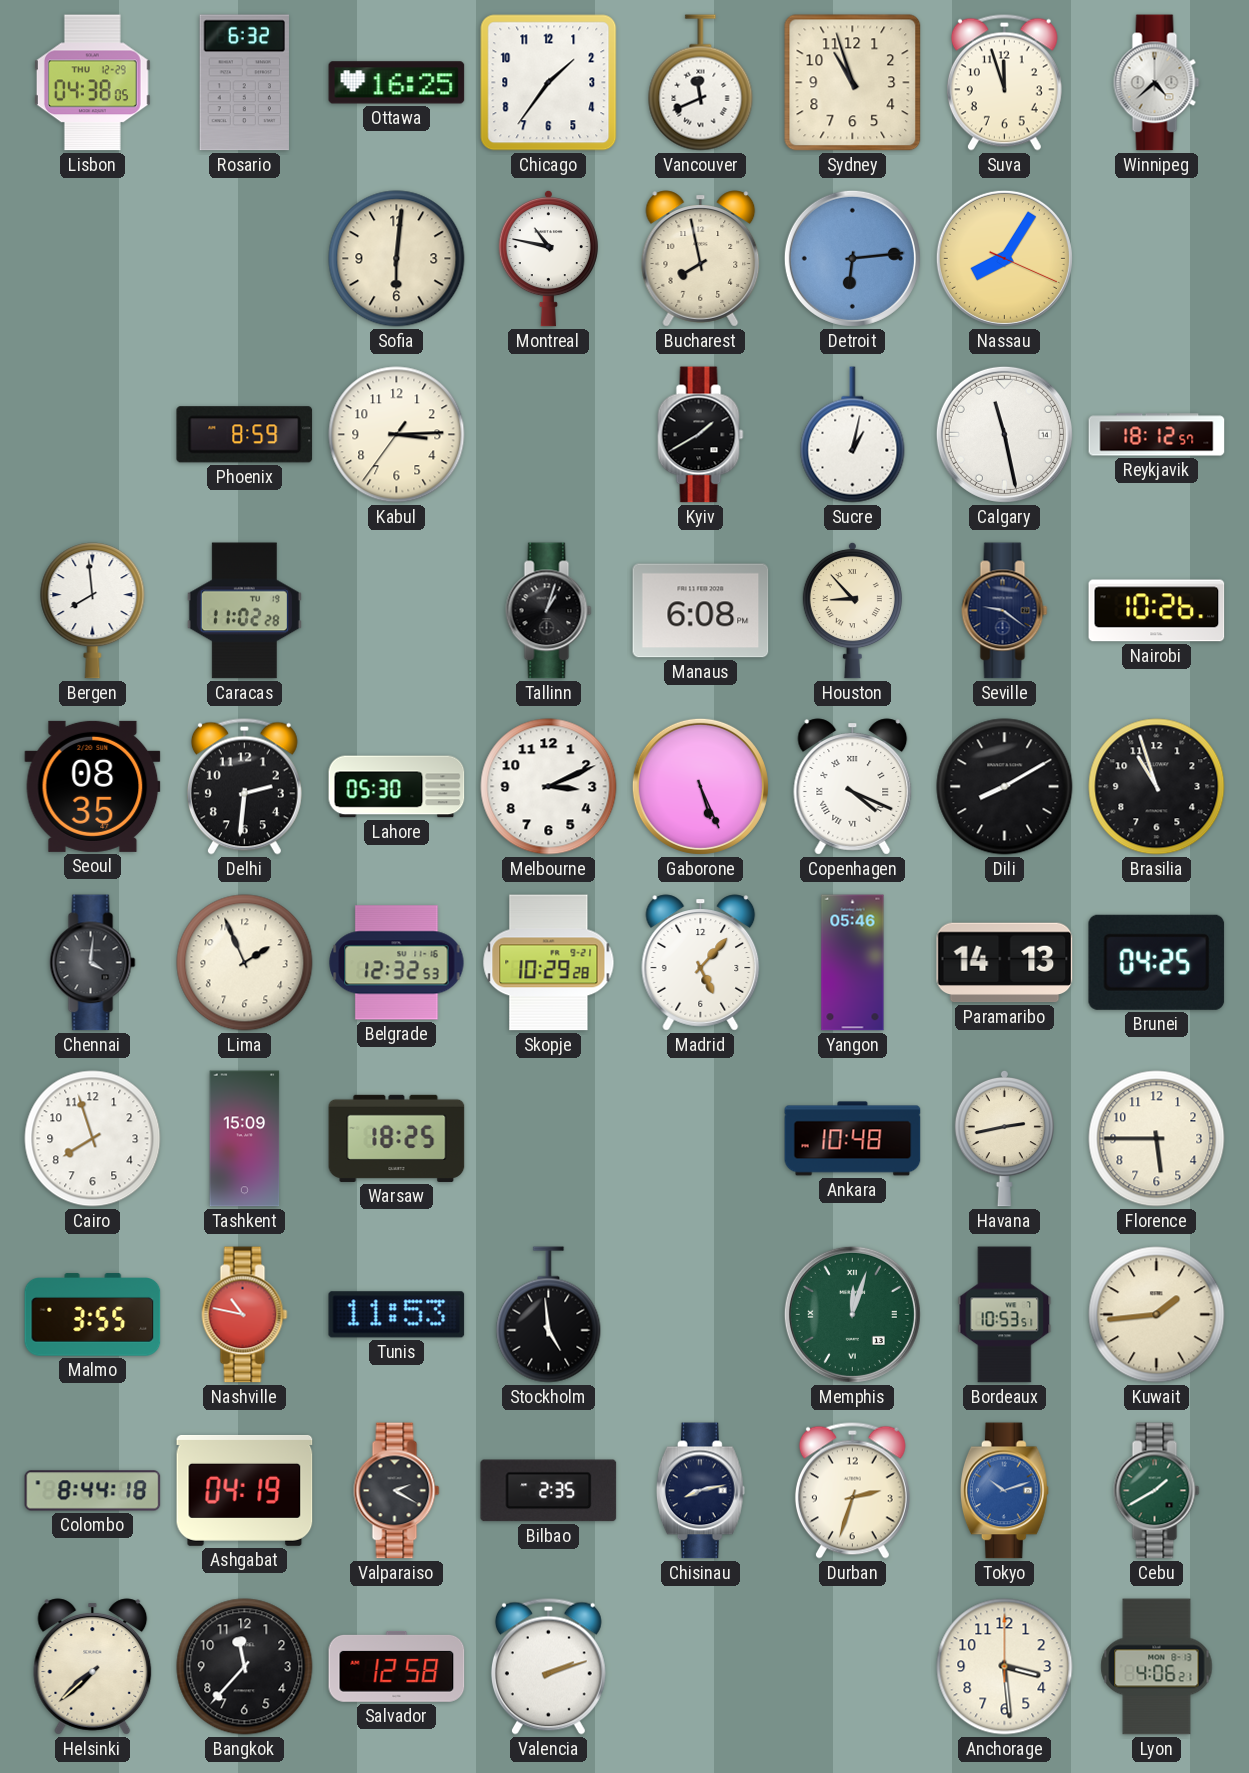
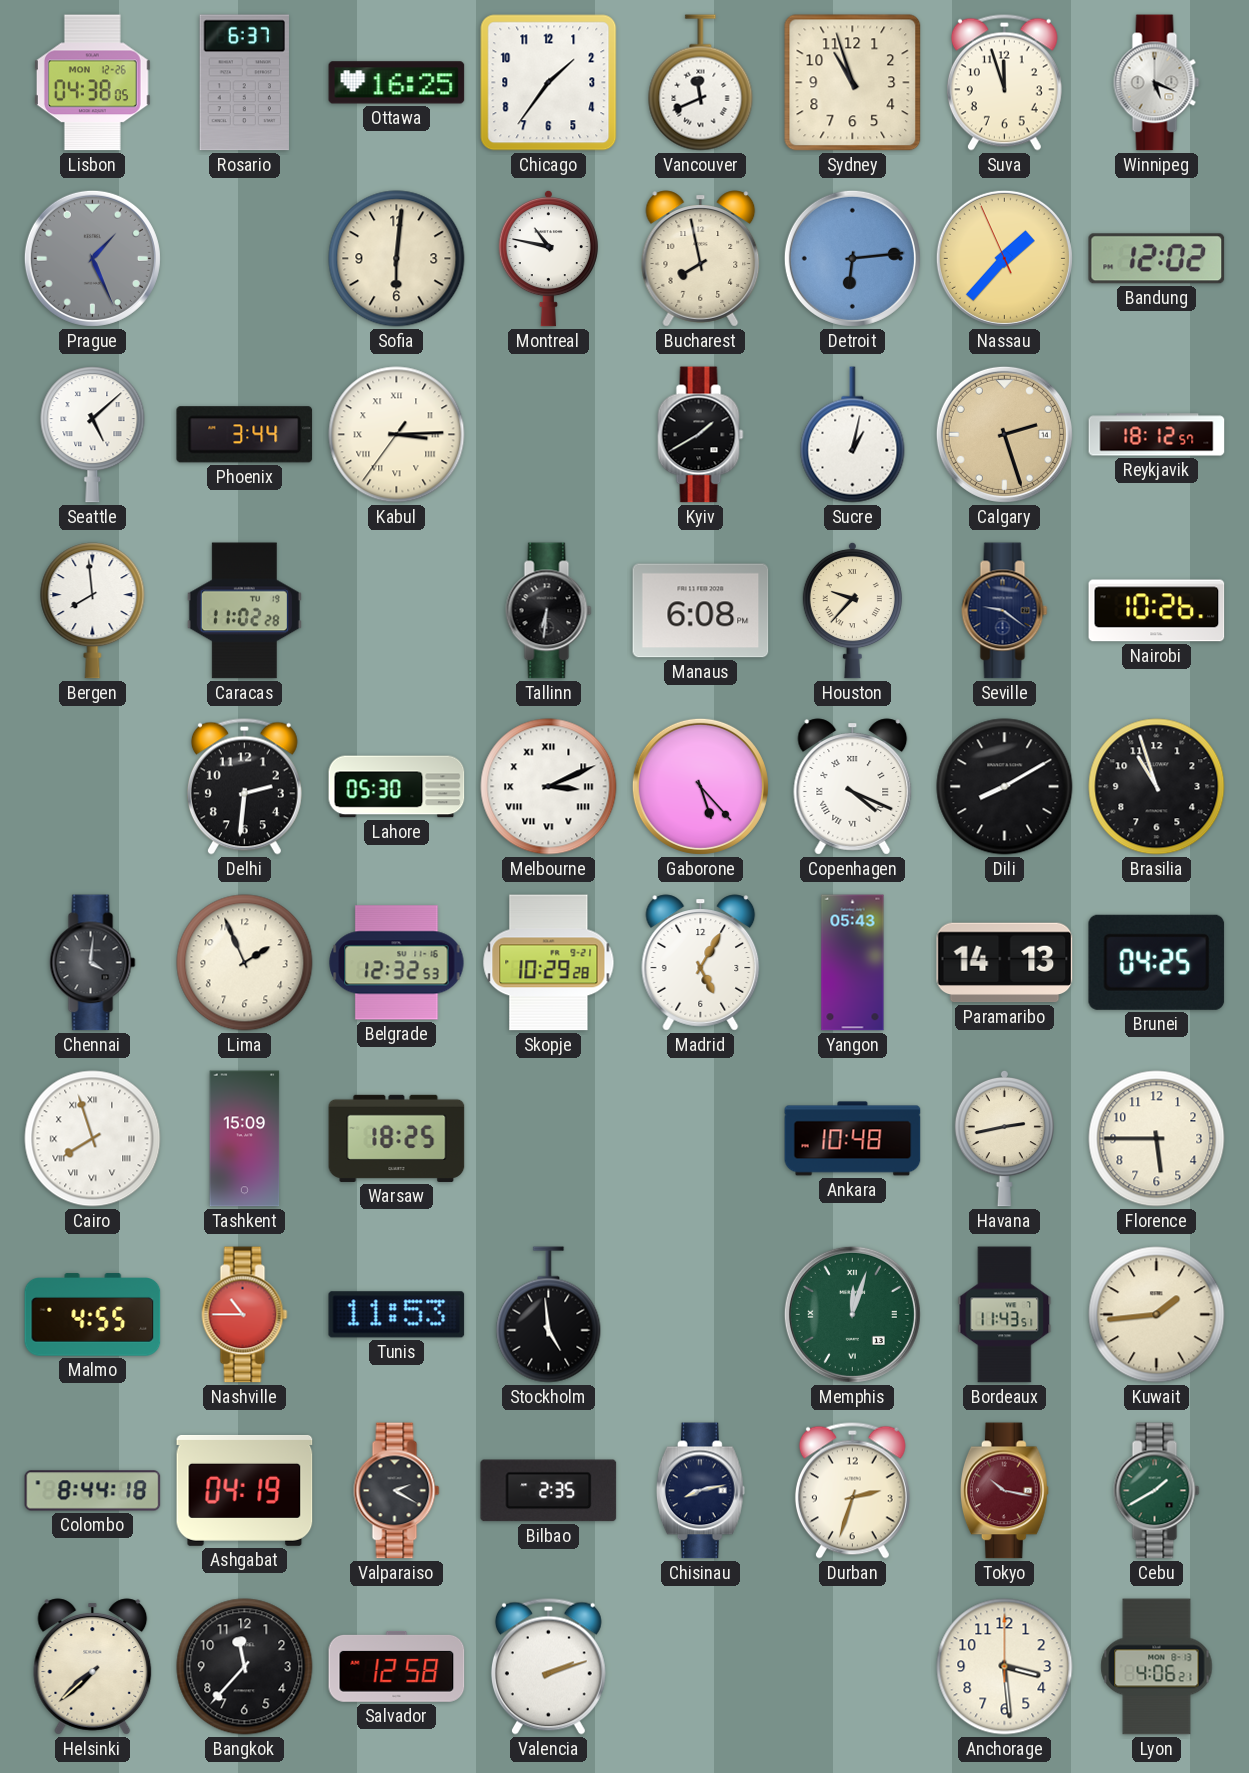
Lisbon date: THU 12-29 -> MON 12-26 (92, 83)
Rosario: 6:32 -> 6:37 (244, 83)
Winnipeg: 4:38 -> 5:19 (1157, 83)
Prague: none -> 1:26 (92, 258)
Nassau: 8:05 -> 1:36 (1004, 258)
Bandung: none -> 12:02 (1157, 259)
Seattle: none -> 5:08 (93, 435)
Phoenix: 8:59 -> 3:44 (245, 435)
Kabul numerals: Arabic -> Roman (397, 435)
Calgary: 11:28 -> 2:27 (1004, 434)
Calgary dial: white -> champagne (1004, 434)
Tallinn: 1:03 -> 6:31 (549, 611)
Houston: 8:53 -> 9:37 (852, 610)
Seoul: 08:35 -> none (93, 786)
Melbourne numerals: Arabic -> Roman (549, 787)
Gaborone: 5:26 -> 5:23 (700, 786)
Madrid: 5:07 -> 5:05 (701, 963)
Yangon: 05:46 -> 05:43 (853, 963)
Cairo numerals: Arabic -> Roman (93, 1139)
Malmo: 3:55 -> 4:55 (93, 1315)
Nashville: 10:47 -> 10:45 (245, 1315)
Bordeaux: 10:53 -> 11:43 (1005, 1315)
Tokyo: 10:12 -> 10:17 (1004, 1491)
Tokyo dial: blue -> burgundy (1004, 1491)
